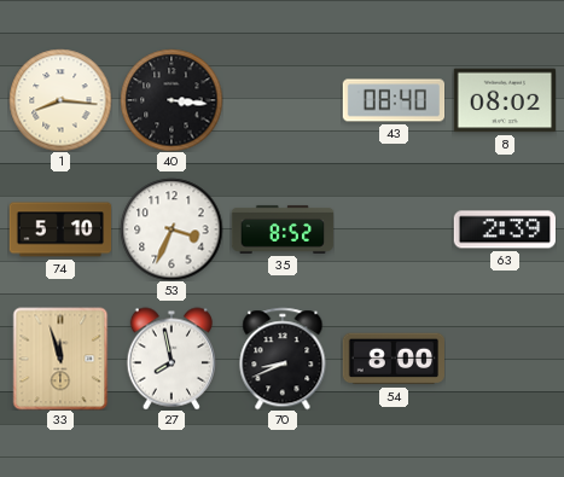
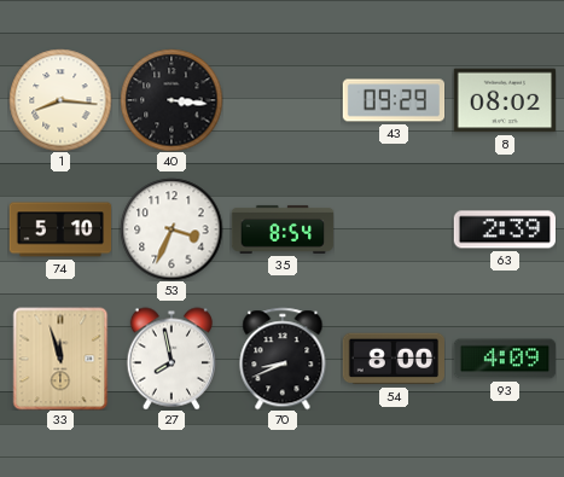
43: 08:40 -> 09:29 (394, 100)
35: 8:52 -> 8:54 (283, 229)
93: none -> 4:09 (505, 359)
